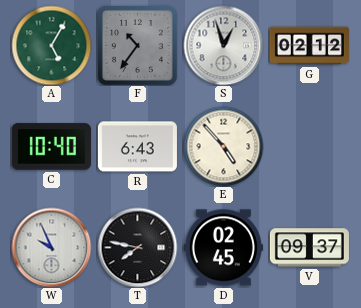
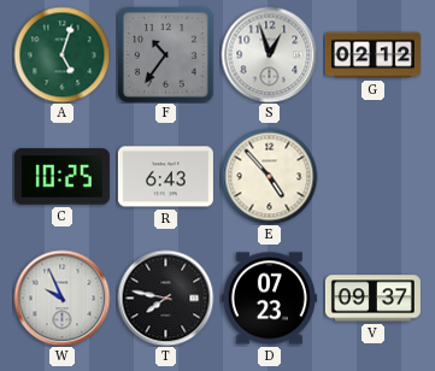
A: 5:05 -> 5:03 (61, 54)
C: 10:40 -> 10:25 (61, 177)
D: 02:45 -> 07:23 (269, 299)
